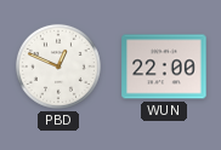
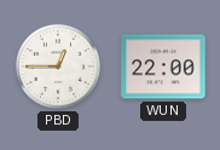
PBD: 12:49 -> 12:45 (58, 67)
